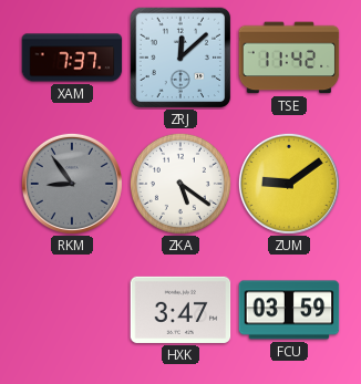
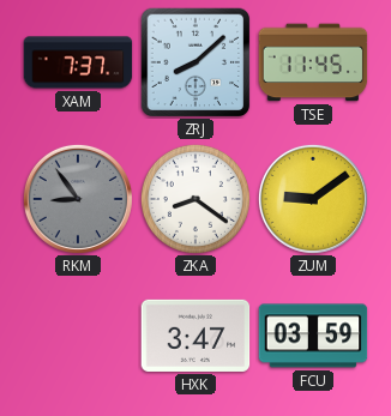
ZRJ: 12:08 -> 8:08 (195, 62)
TSE: 11:42 -> 11:45 (313, 62)
ZKA: 5:21 -> 8:21 (195, 199)
